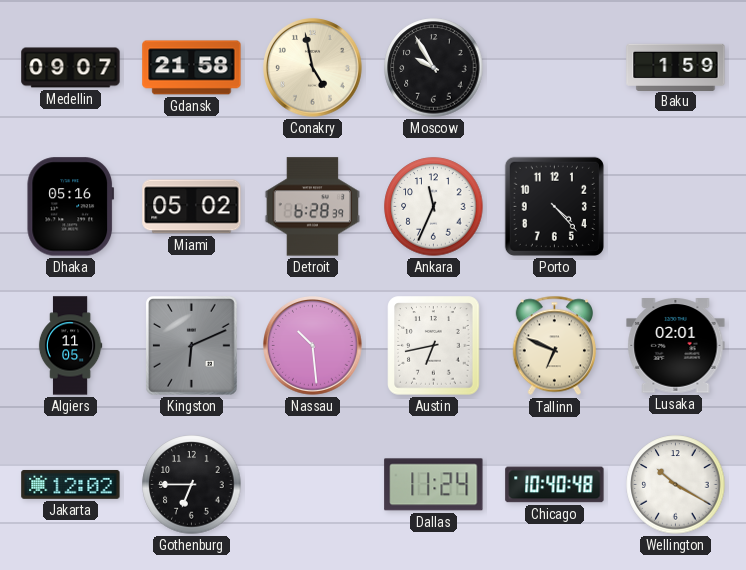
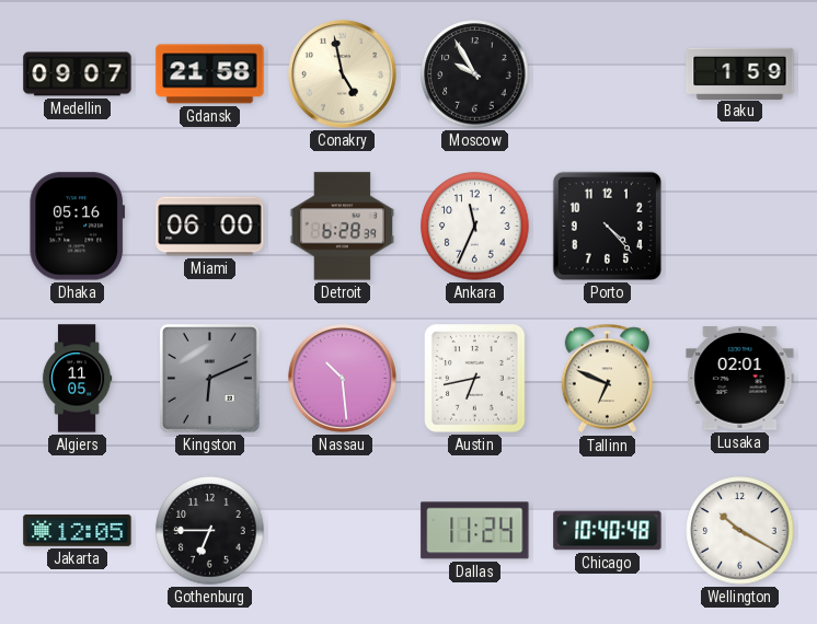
Miami: 05:02 -> 06:00 (210, 227)
Jakarta: 12:02 -> 12:05 (78, 530)
